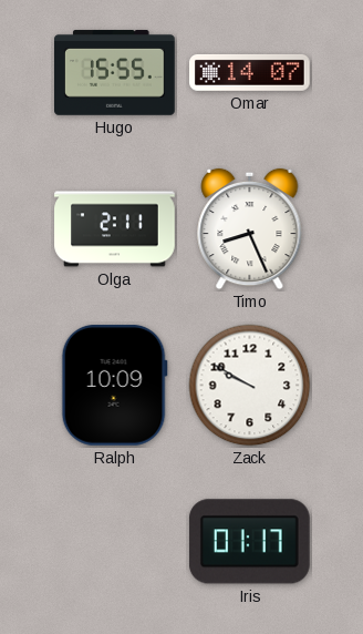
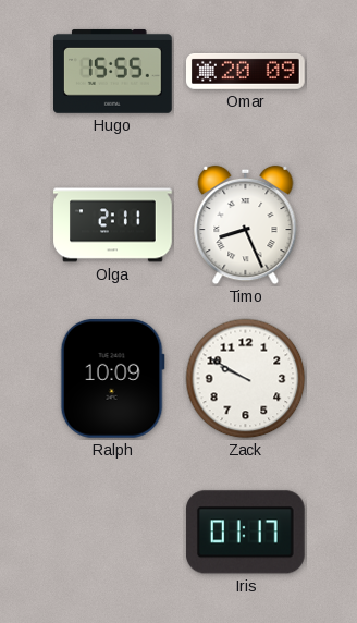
Omar: 14:07 -> 20:09 (246, 71)
